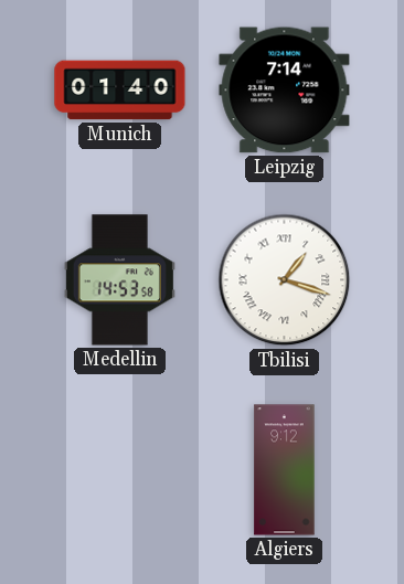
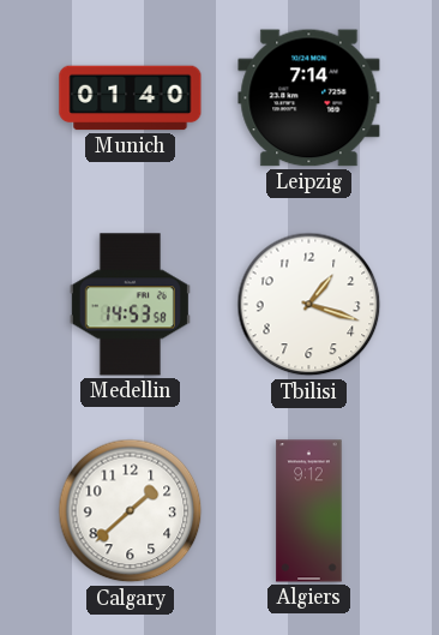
Tbilisi numerals: Roman -> Arabic (309, 305)
Calgary: none -> 1:38 (131, 511)
